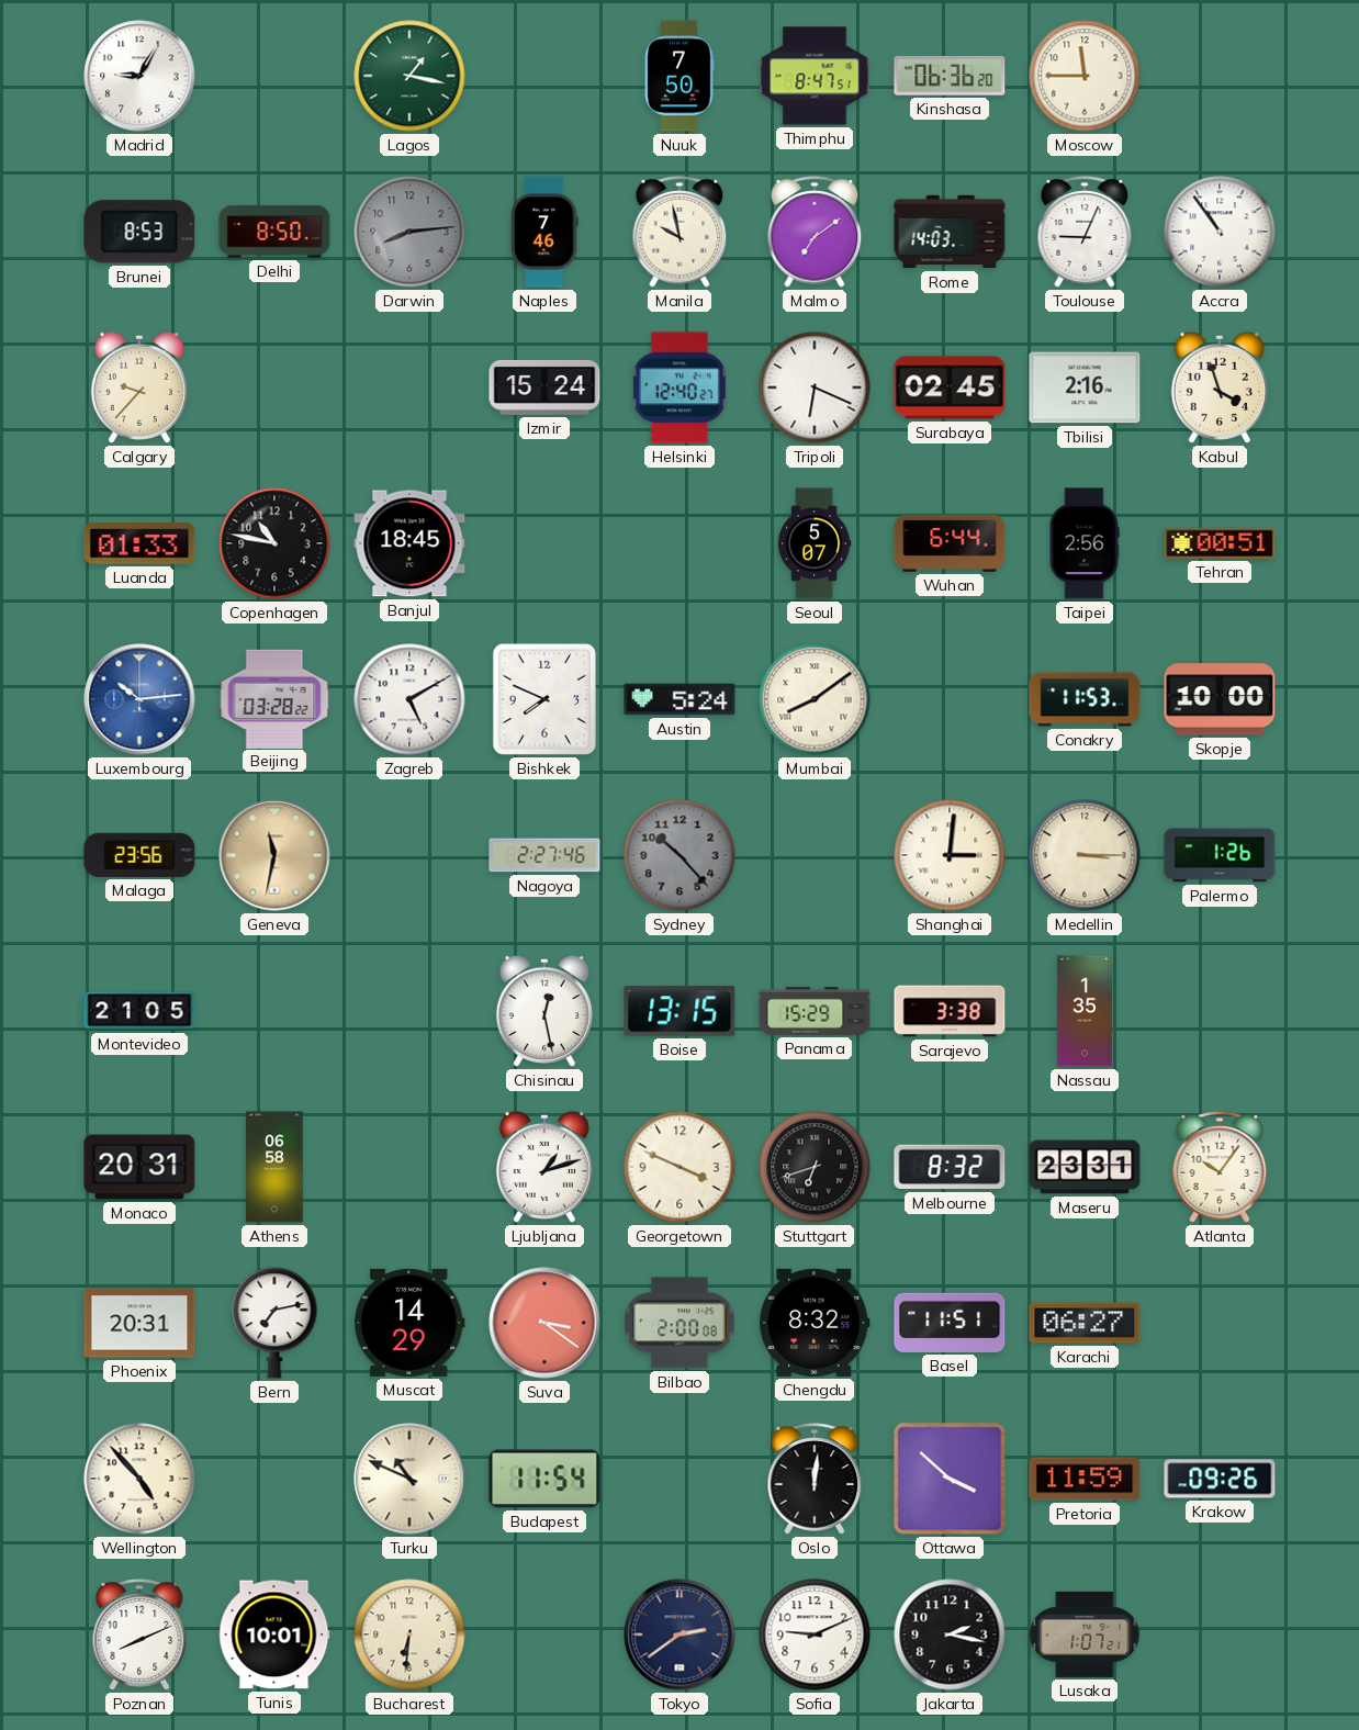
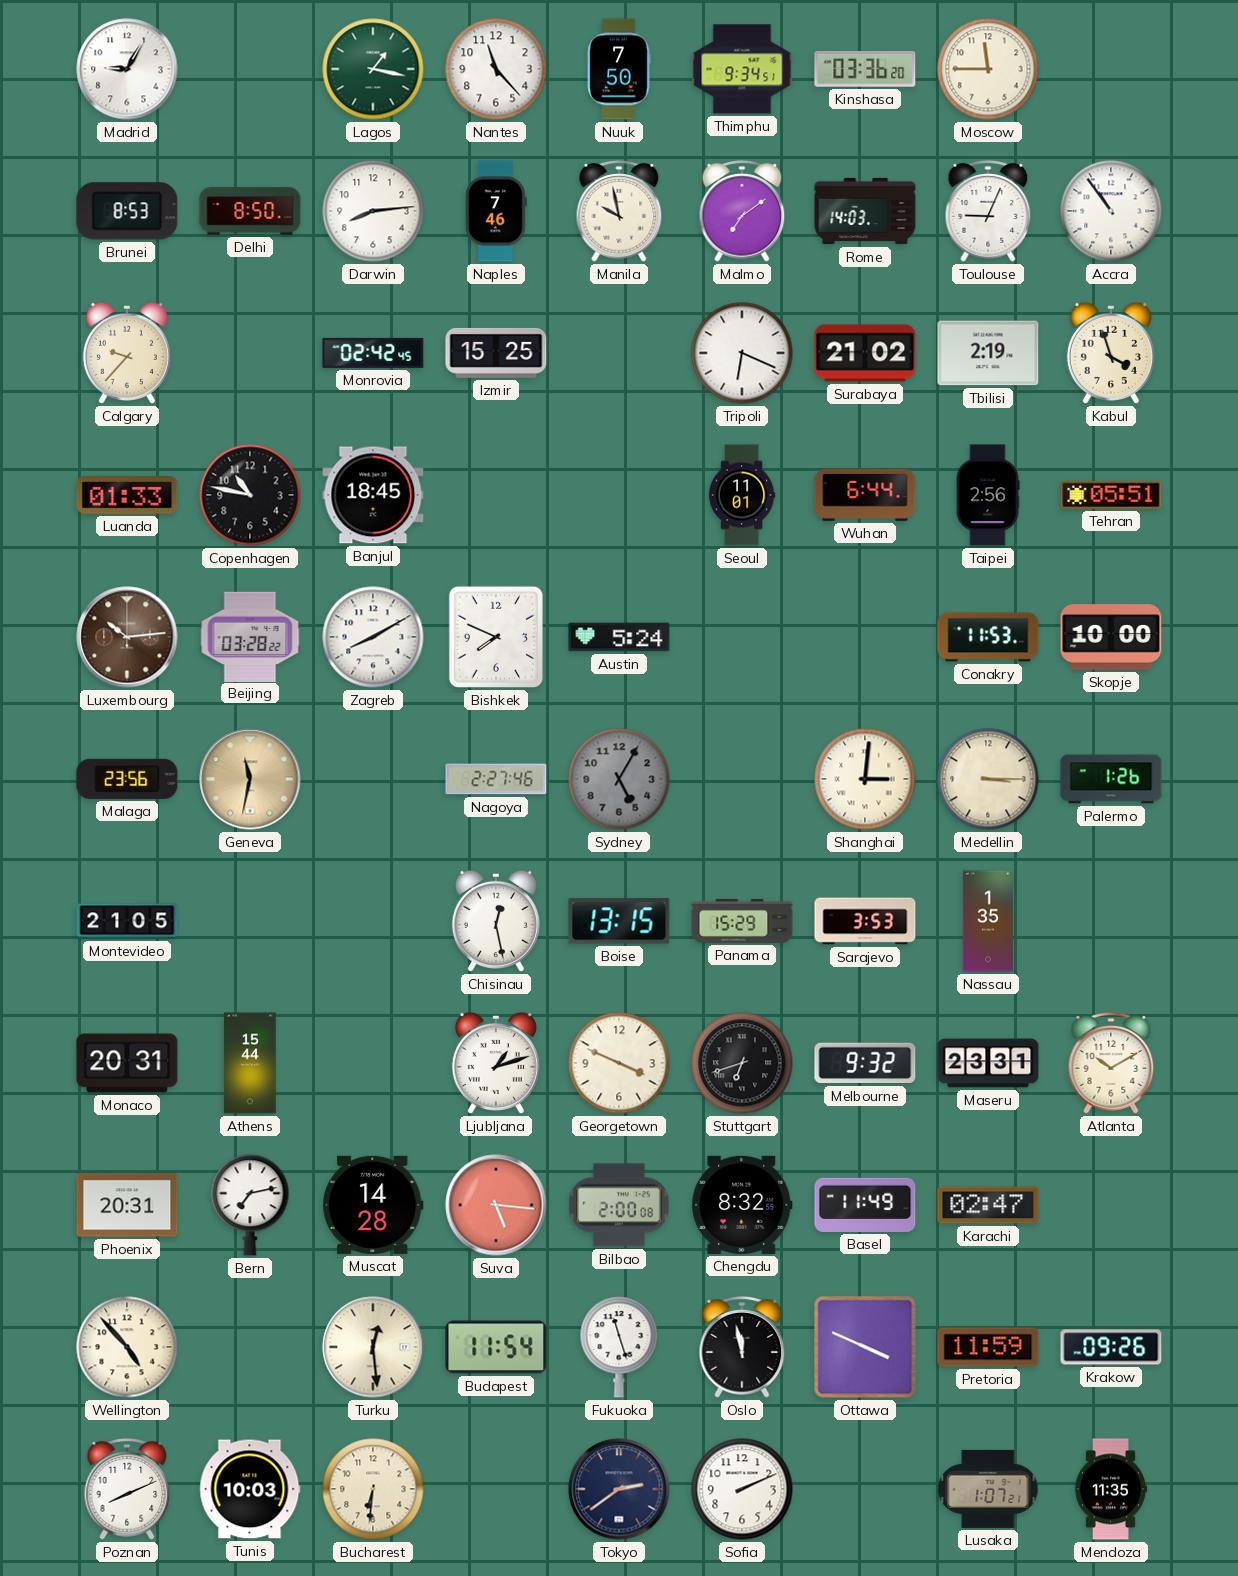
Nantes: none -> 11:23 (496, 69)
Thimphu: 8:47 -> 9:34 (742, 69)
Kinshasa: 06:36 -> 03:36 (865, 69)
Darwin dial: grey -> white (373, 211)
Monrovia: none -> 02:42 (373, 353)
Izmir: 15:24 -> 15:25 (496, 353)
Helsinki: 12:40 -> none (679, 387)
Surabaya: 02:45 -> 21:02 (865, 353)
Tbilisi: 2:16 -> 2:19 (988, 353)
Seoul: 5:07 -> 11:01 (742, 495)
Tehran: 00:51 -> 05:51 (1111, 495)
Luxembourg dial: blue -> brown (127, 637)
Zagreb: 5:10 -> 8:10 (373, 637)
Mumbai: 8:09 -> none (815, 699)
Sydney: 10:23 -> 5:05 (619, 779)
Sarajevo: 3:38 -> 3:53 (865, 921)
Athens: 06:58 -> 15:44 (250, 1063)
Melbourne: 8:32 -> 9:32 (865, 1063)
Atlanta: 10:06 -> 10:10 (1111, 1063)
Muscat: 14:29 -> 14:28 (373, 1205)
Suva: 3:21 -> 5:16 (496, 1205)
Basel: 11:51 -> 11:49 (865, 1205)
Karachi: 06:27 -> 02:47 (988, 1205)
Turku: 10:49 -> 12:29 (373, 1347)
Fukuoka: none -> 11:27 (619, 1347)
Oslo: 12:01 -> 11:58 (742, 1347)
Ottawa: 3:52 -> 3:49 (865, 1347)
Tunis: 10:01 -> 10:03 (250, 1489)
Sofia: 9:11 -> 2:11 (742, 1489)
Jakarta: 2:17 -> none (950, 1634)
Mendoza: none -> 11:35 (1111, 1489)
